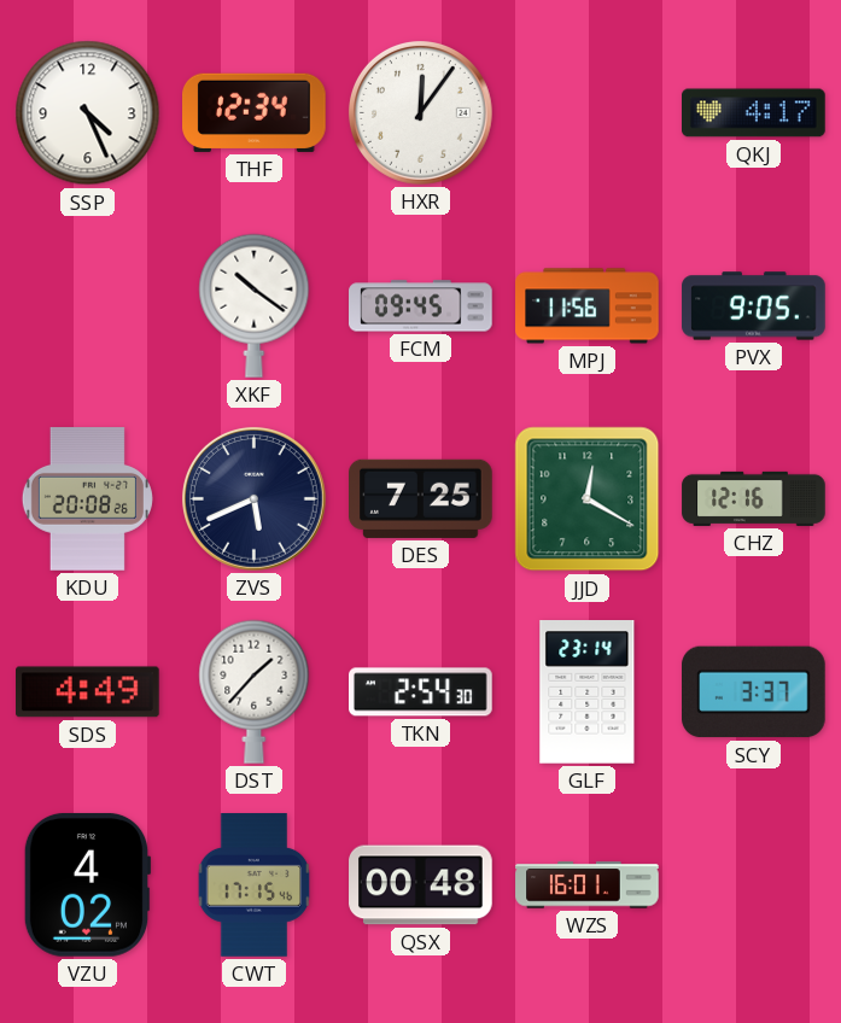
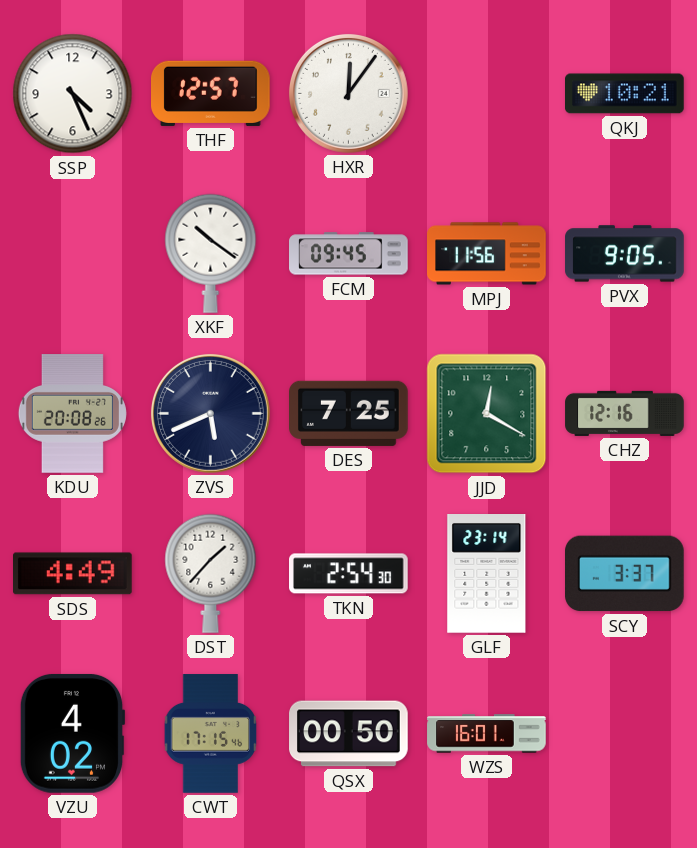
THF: 12:34 -> 12:57 (211, 93)
QKJ: 4:17 -> 10:21 (625, 94)
QSX: 00:48 -> 00:50 (349, 734)
